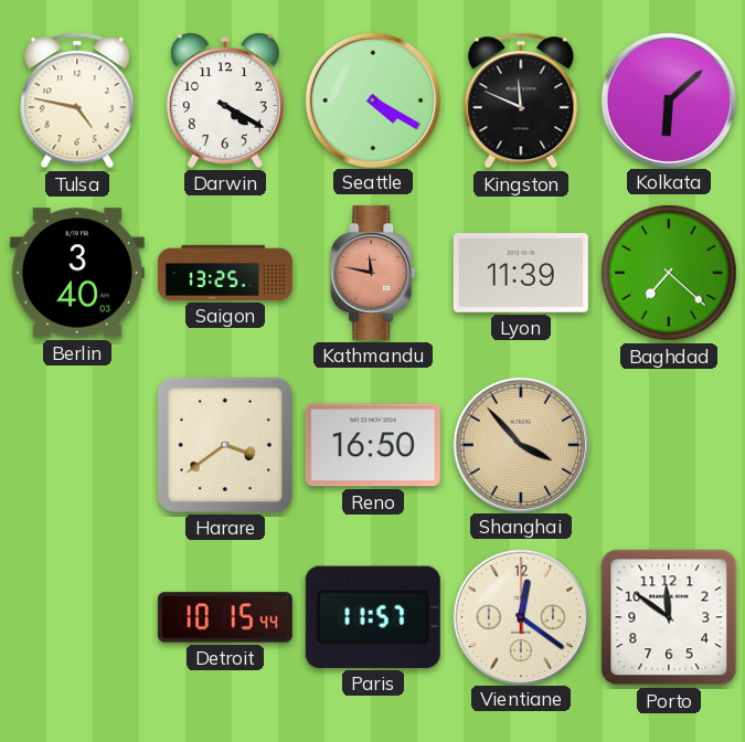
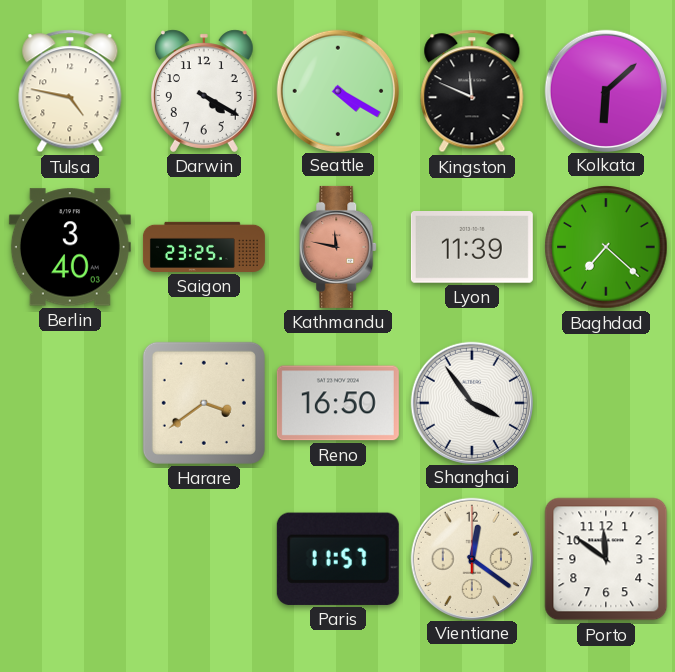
Saigon: 13:25 -> 23:25 (204, 247)
Shanghai: 3:53 -> 3:54 (471, 402)
Shanghai dial: champagne -> white (471, 402)
Detroit: 10:15 -> none (225, 617)
